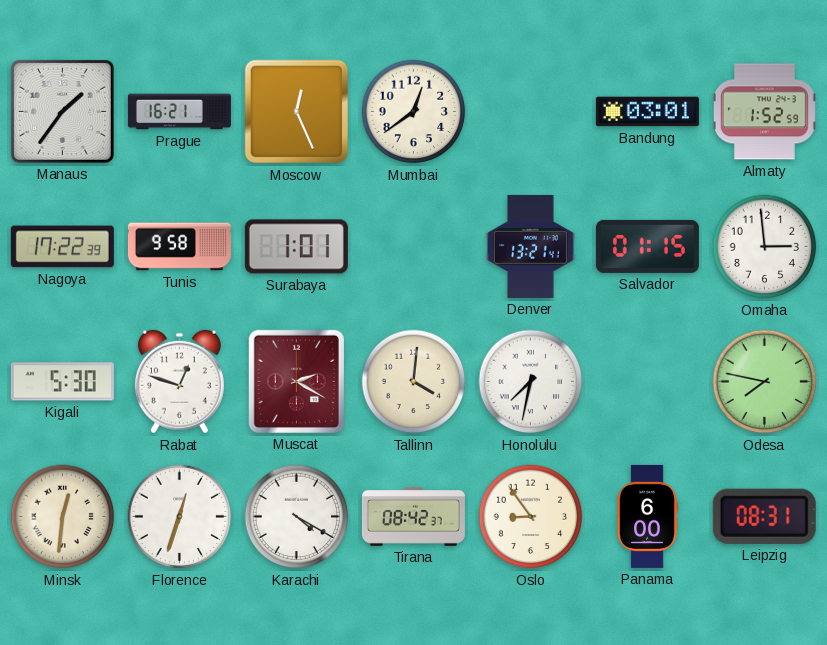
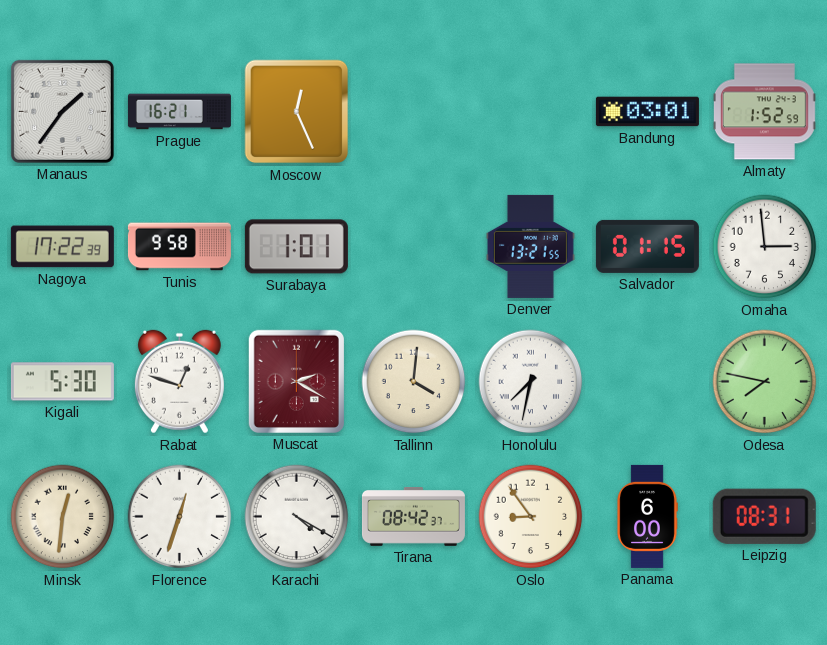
Mumbai: 12:39 -> none (414, 112)
Denver: 13:21:41 -> 13:21:55 (530, 246)
